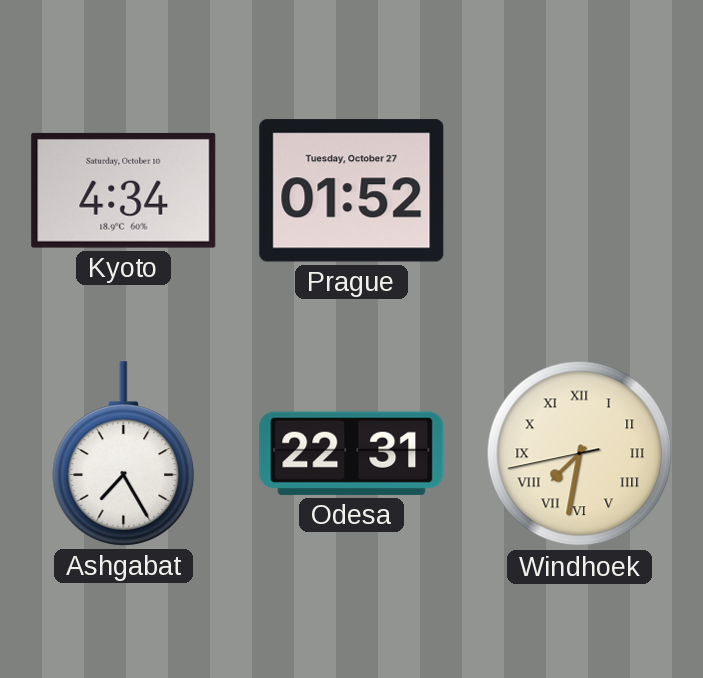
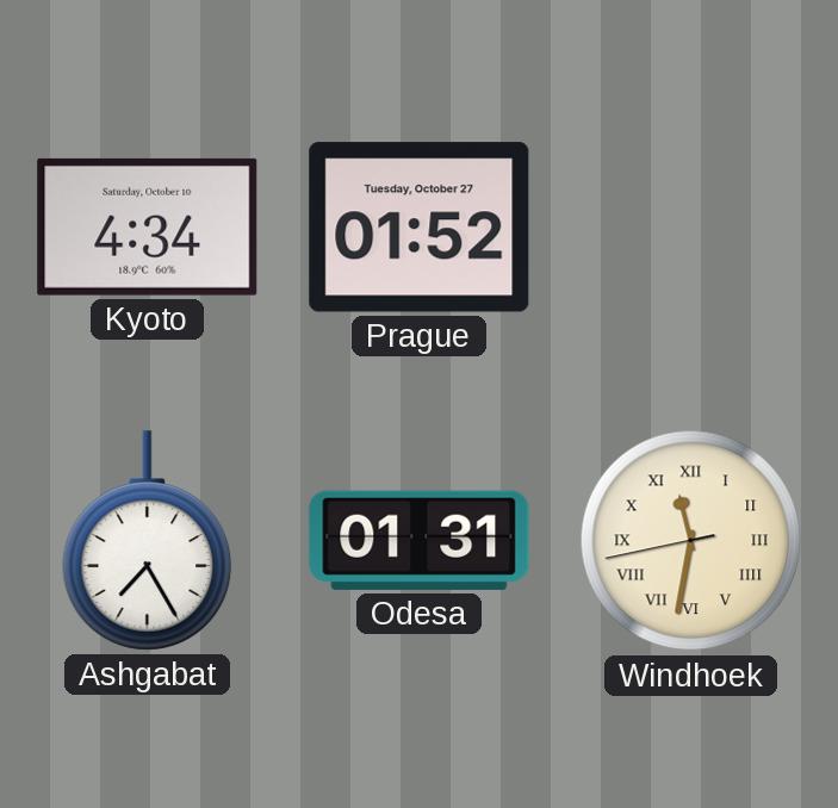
Odesa: 22:31 -> 01:31 (420, 540)
Windhoek: 7:31 -> 11:31 (691, 541)
